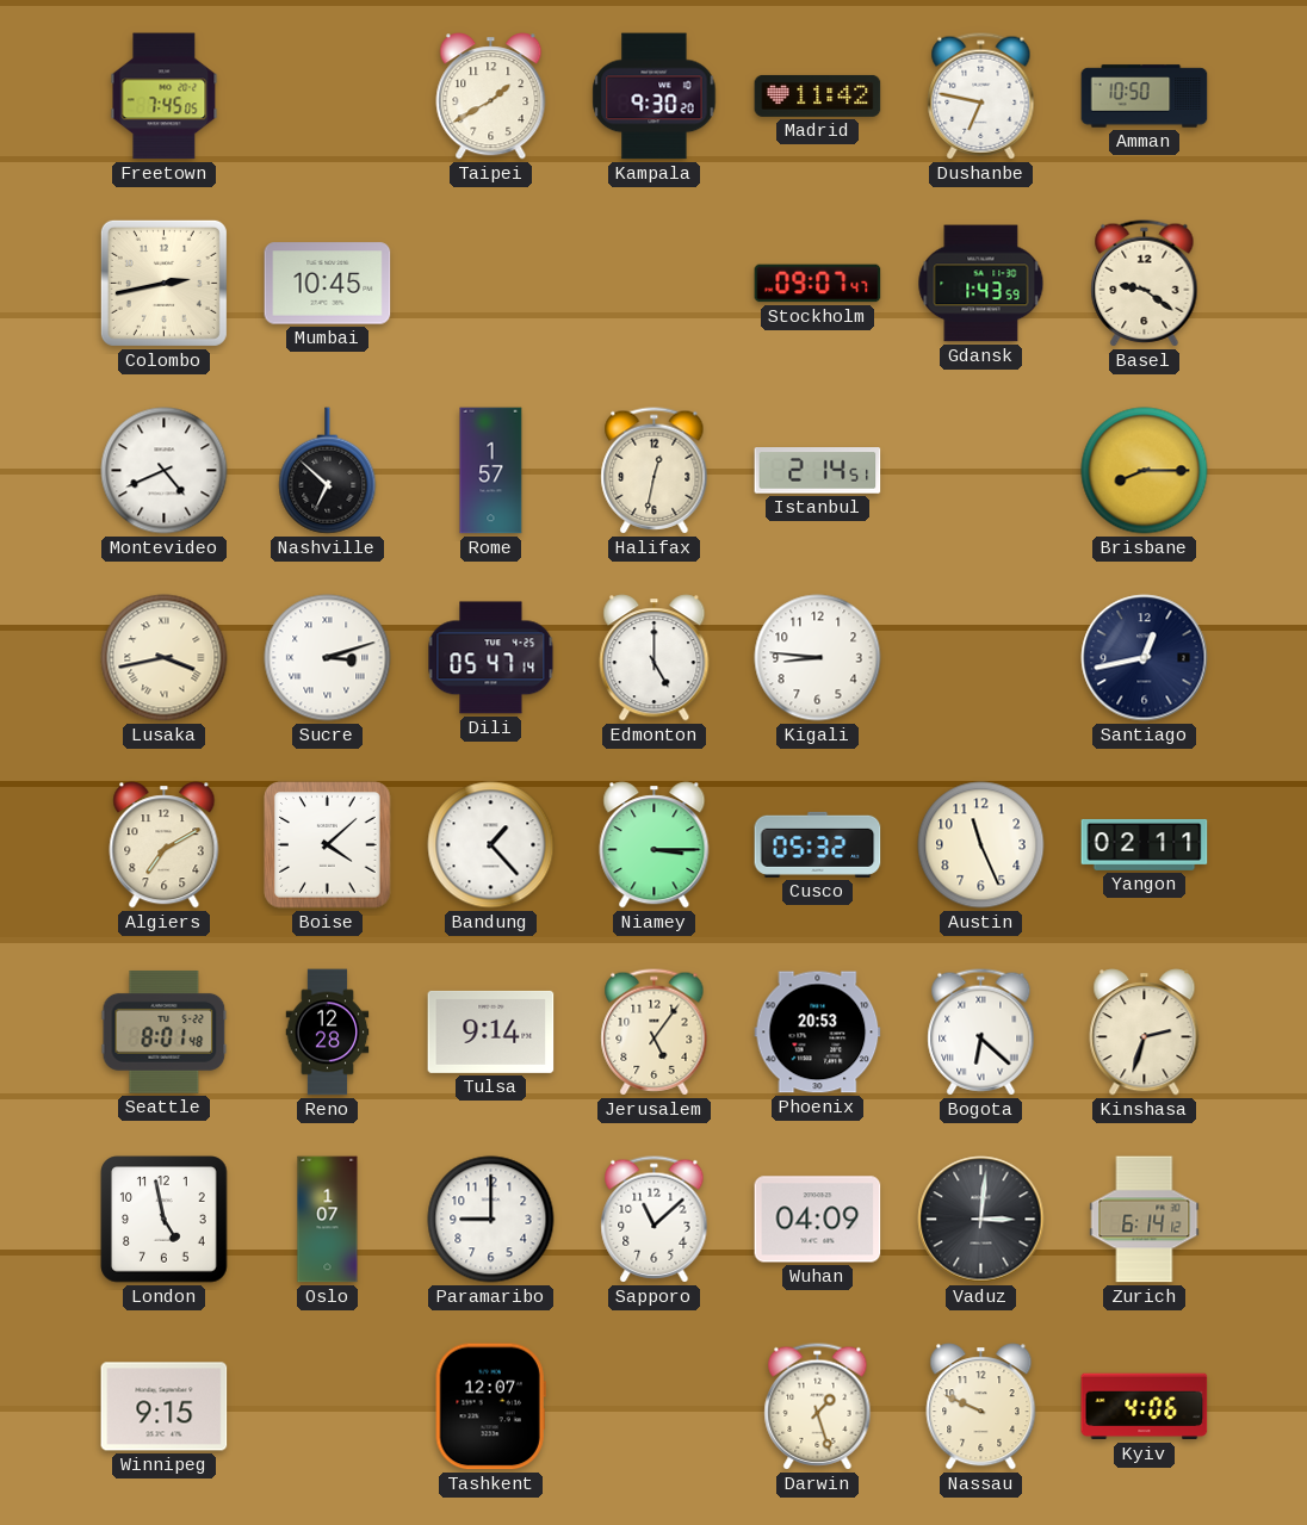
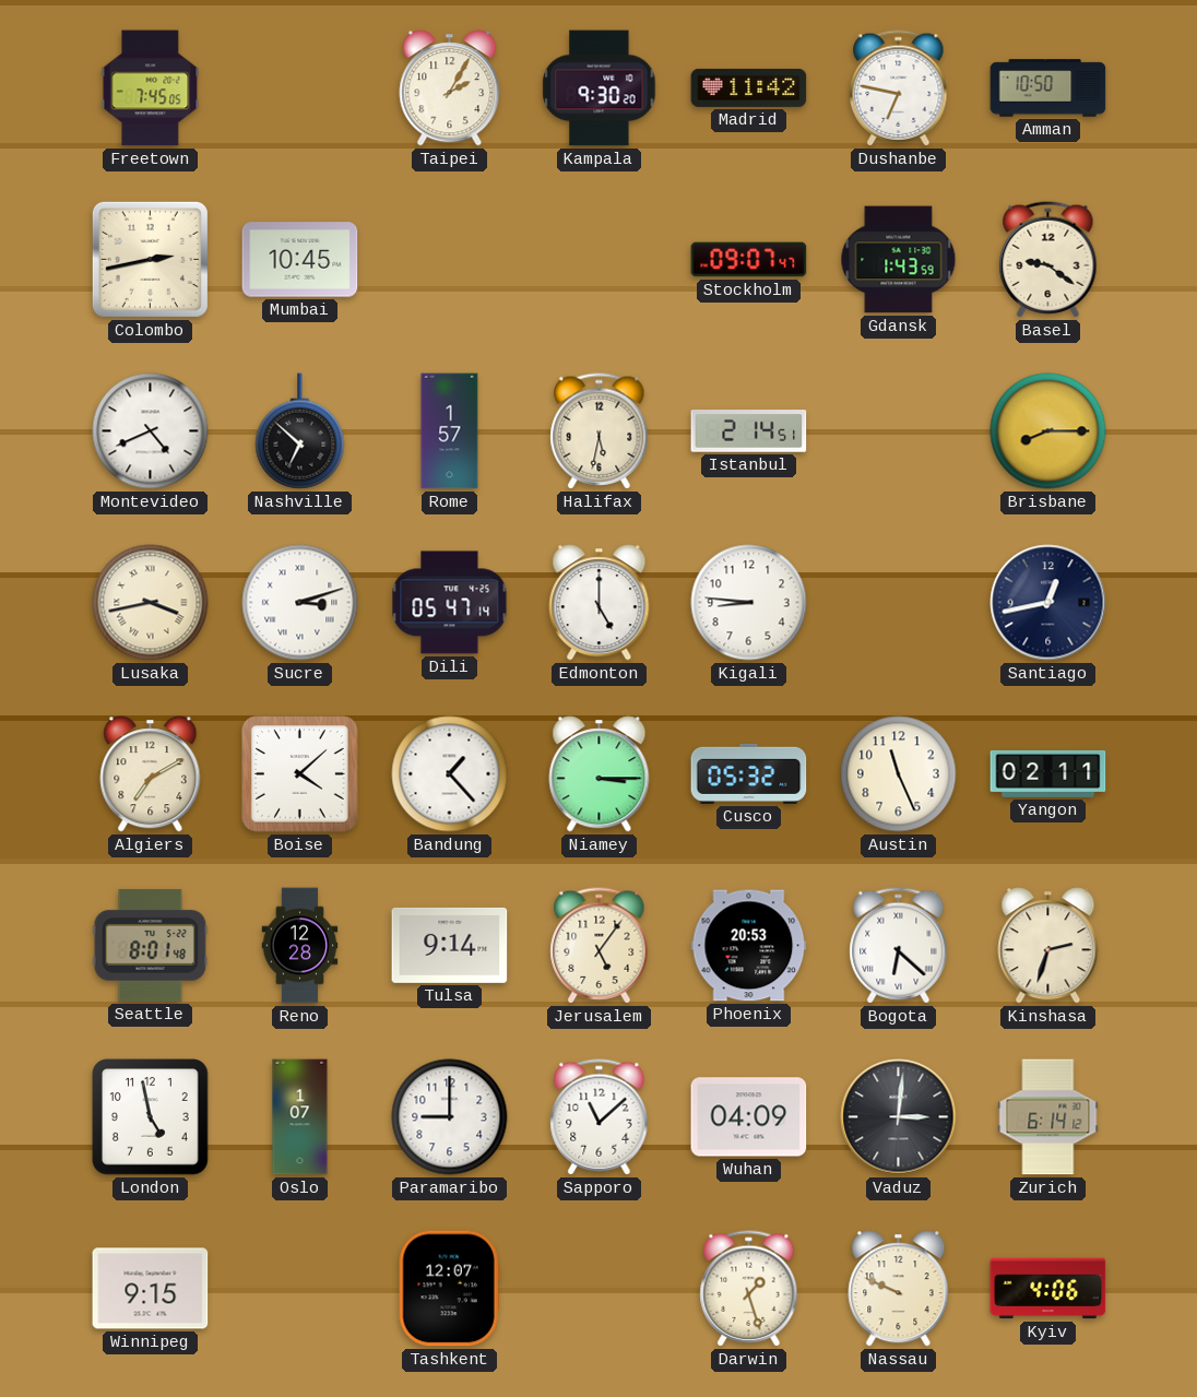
Taipei: 1:40 -> 2:05 (450, 88)
Halifax: 12:32 -> 5:32 (600, 431)
